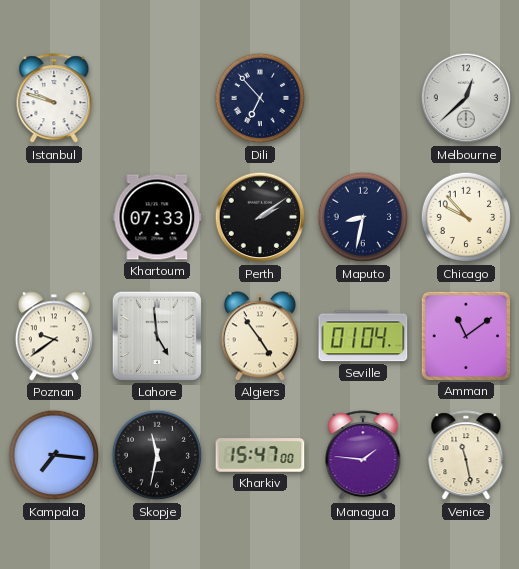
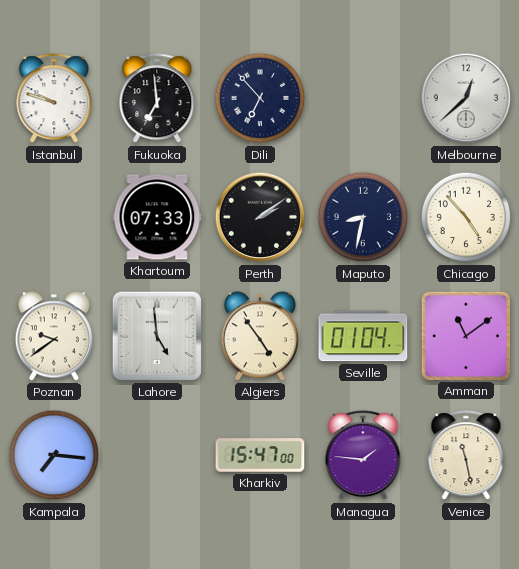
Fukuoka: none -> 6:59 (157, 99)
Chicago: 9:53 -> 4:53 (466, 217)
Skopje: 11:32 -> none (157, 455)
